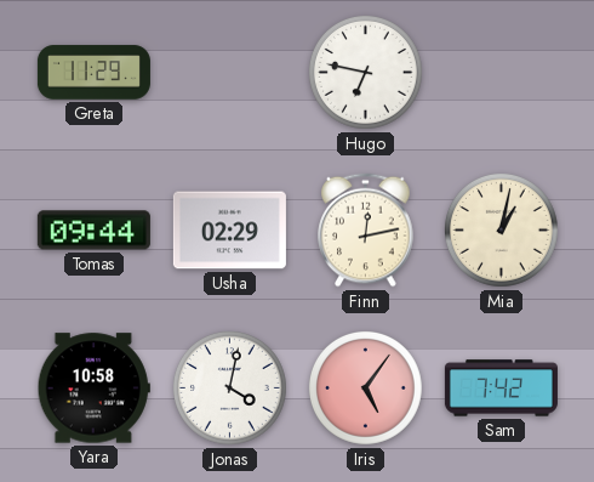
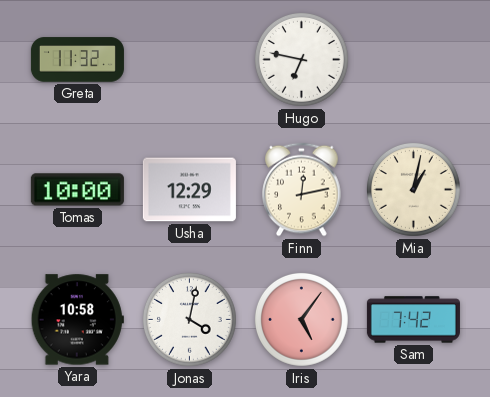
Greta: 11:29 -> 11:32 (77, 60)
Tomas: 09:44 -> 10:00 (77, 190)
Usha: 02:29 -> 12:29 (189, 190)
